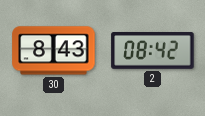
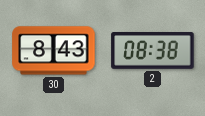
2: 08:42 -> 08:38 (153, 51)
